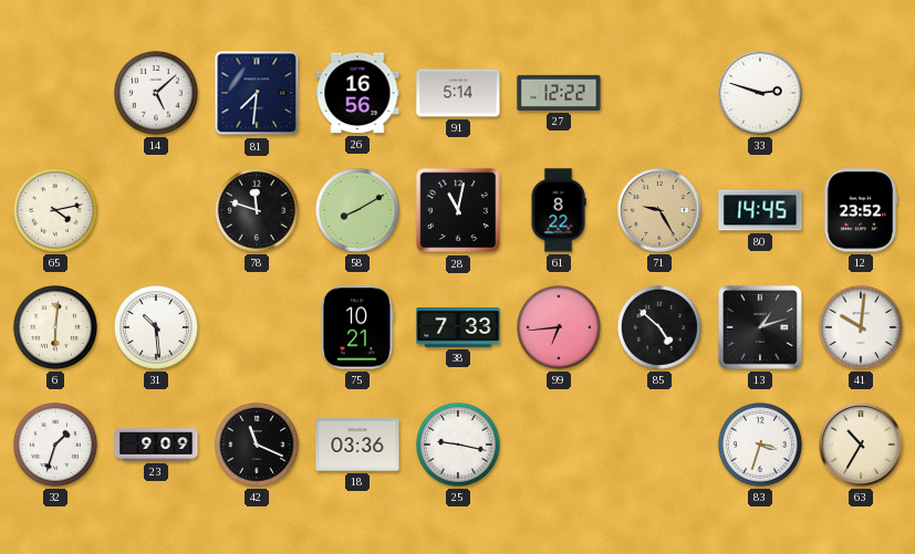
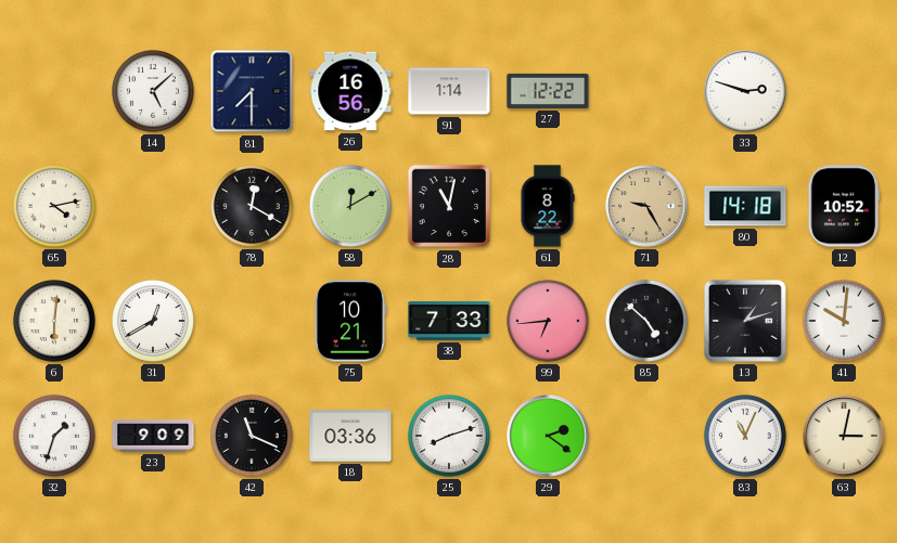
81: 7:31 -> 7:30 (252, 91)
91: 5:14 -> 1:14 (449, 91)
78: 11:48 -> 12:20 (252, 206)
58: 8:10 -> 12:10 (350, 206)
80: 14:45 -> 14:18 (745, 206)
12: 23:52 -> 10:52 (844, 206)
31: 10:29 -> 12:40 (153, 321)
25: 9:17 -> 8:12 (449, 436)
29: none -> 2:21 (548, 436)
83: 3:33 -> 11:04 (745, 436)
63: 10:35 -> 3:02 (844, 436)
